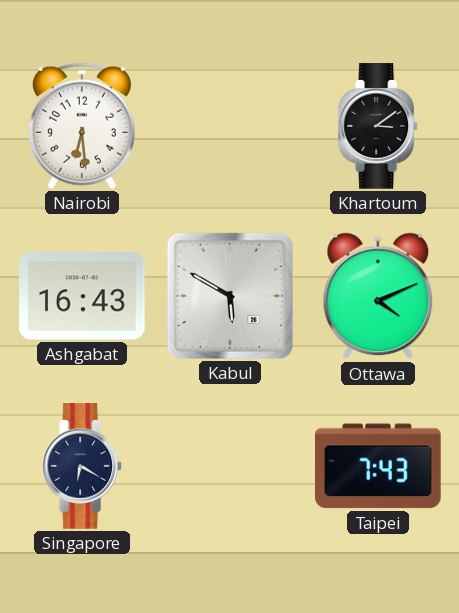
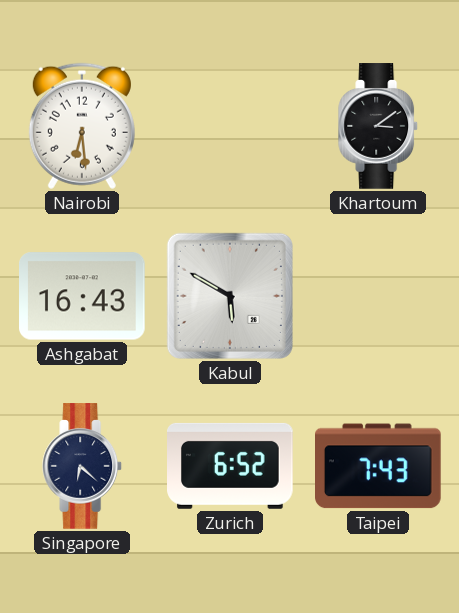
Ottawa: 4:11 -> none (378, 296)
Singapore: 6:20 -> 6:22 (83, 466)
Zurich: none -> 6:52 (231, 466)
